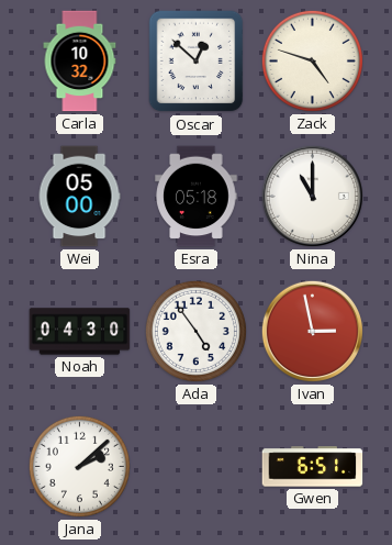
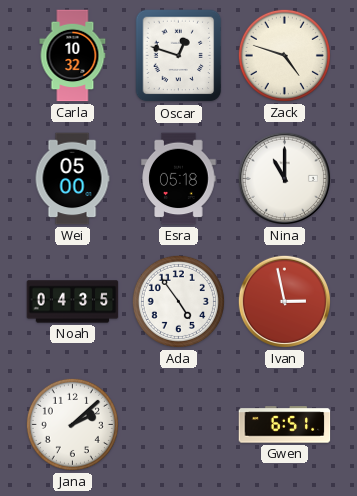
Oscar: 12:52 -> 12:48 (179, 56)
Noah: 04:30 -> 04:35 (73, 302)
